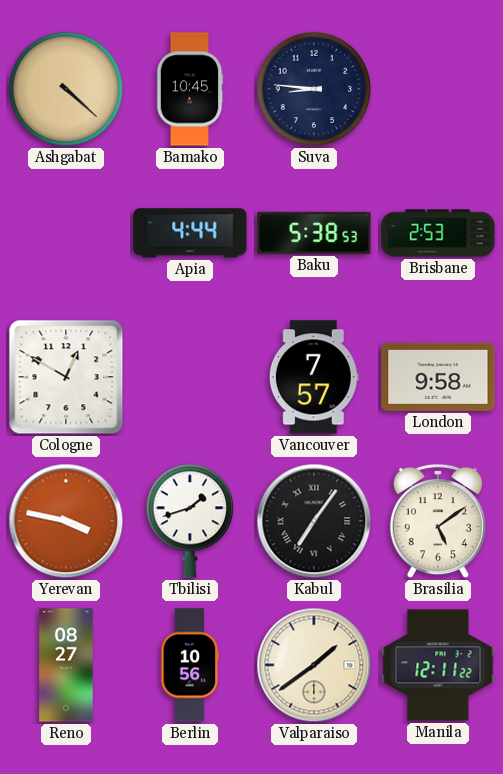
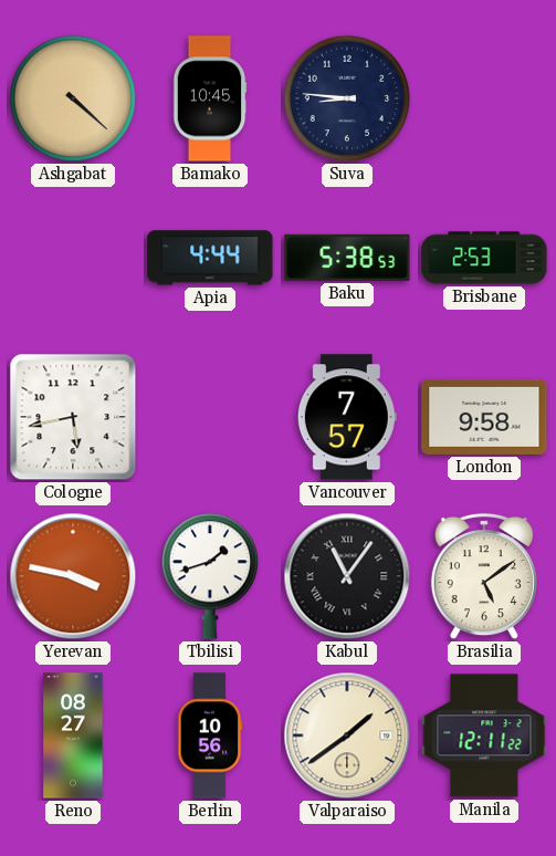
Cologne: 12:50 -> 5:43 (73, 417)
Kabul: 7:06 -> 11:06 (347, 576)
